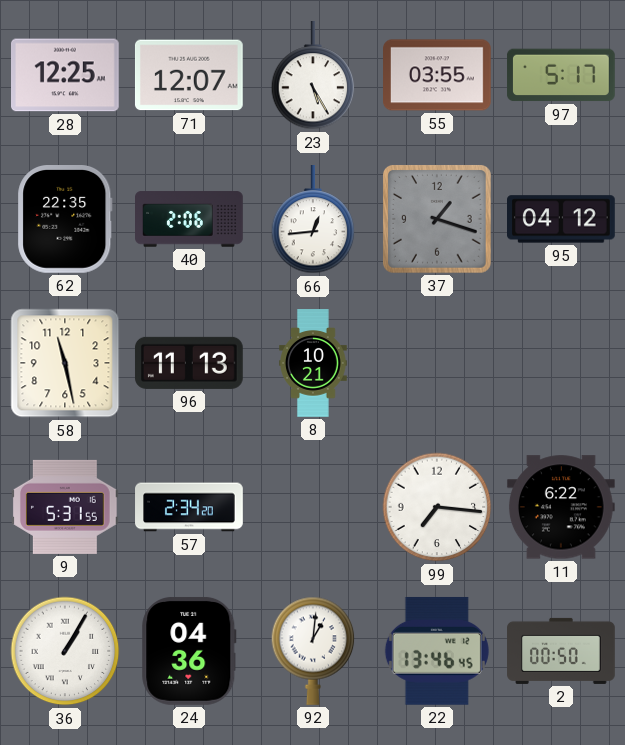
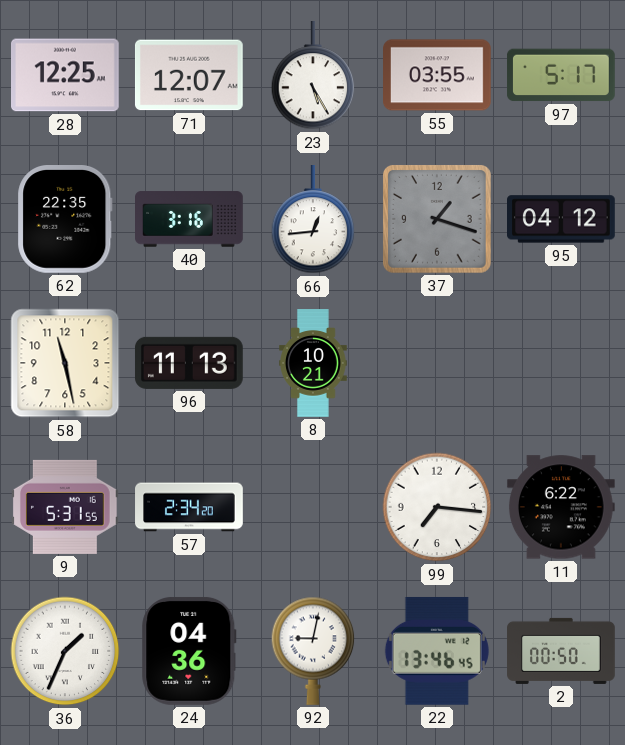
40: 2:06 -> 3:16 (190, 219)
36: 1:05 -> 1:34 (65, 651)
92: 1:01 -> 9:02 (313, 651)
